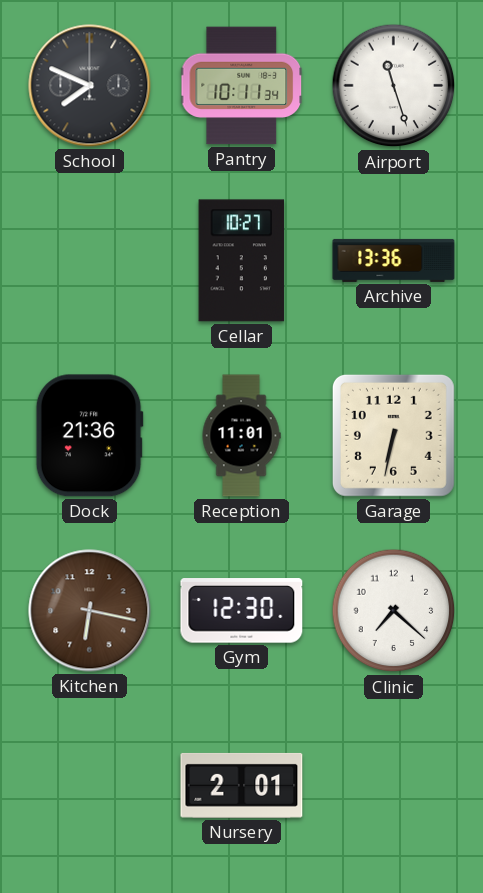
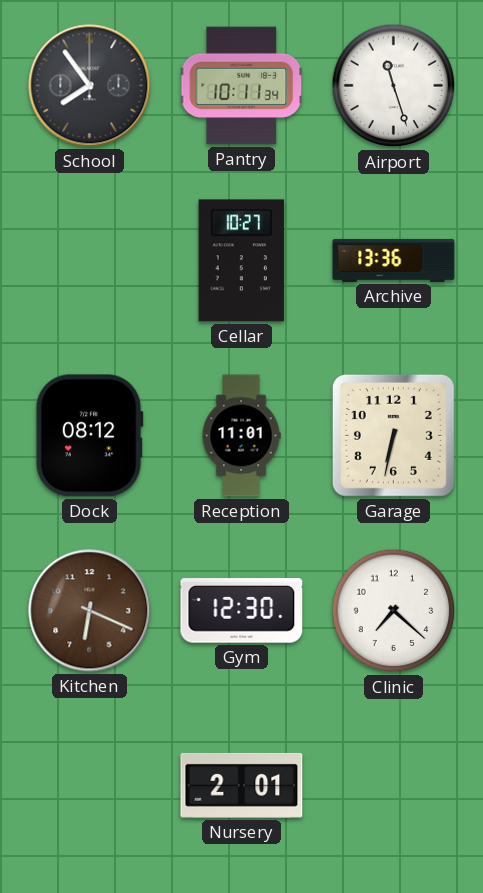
School: 7:49 -> 7:54 (90, 86)
Dock: 21:36 -> 08:12 (89, 436)
Kitchen: 6:17 -> 6:19 (90, 611)
